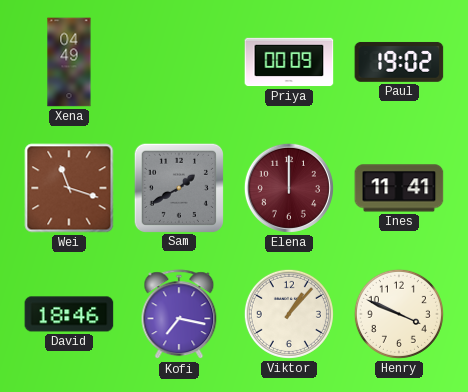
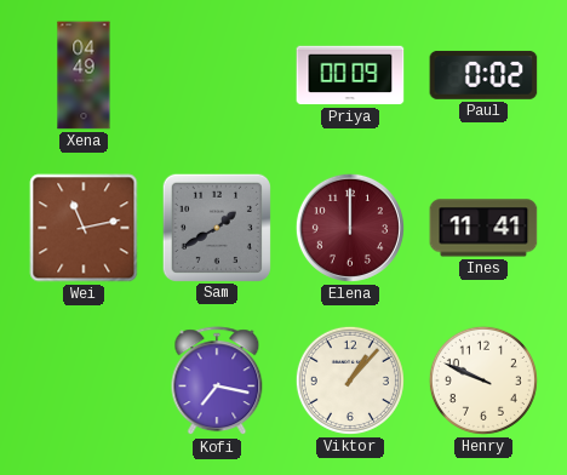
Paul: 19:02 -> 0:02 (483, 75)
Wei: 11:18 -> 11:13 (84, 228)
David: 18:46 -> none (69, 314)
Henry: 3:49 -> 9:49 (483, 380)
